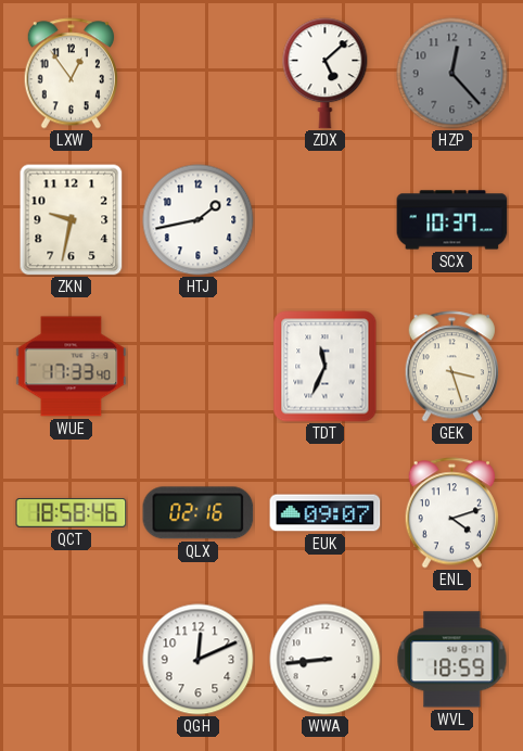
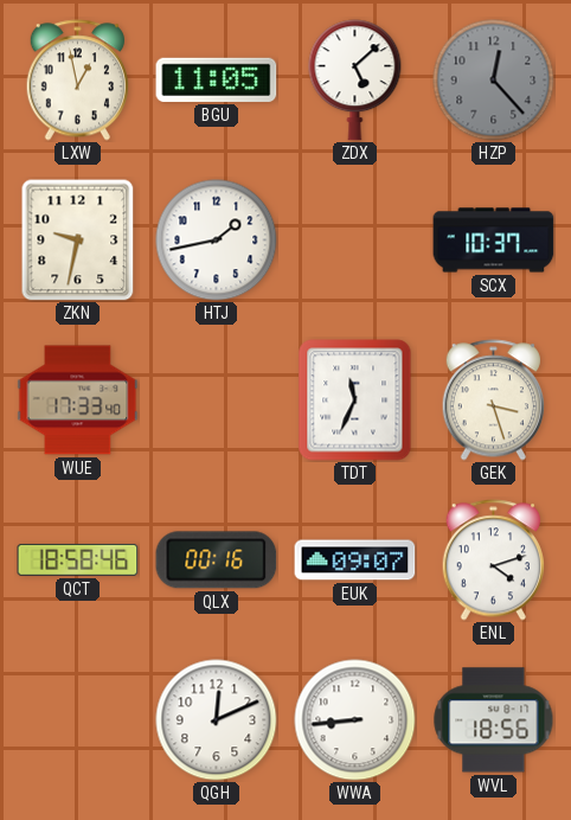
LXW: 12:54 -> 12:58 (77, 81)
BGU: none -> 11:05 (217, 79)
QLX: 02:16 -> 00:16 (217, 560)
WVL: 18:59 -> 18:56 (494, 720)
